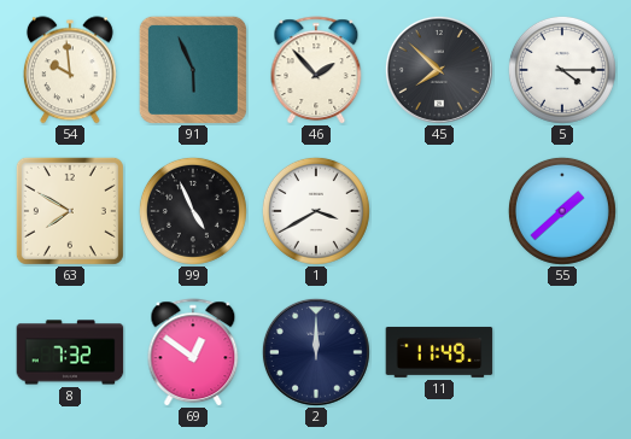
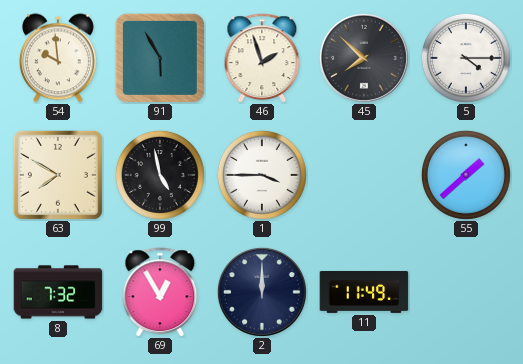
91: 5:56 -> 5:55 (160, 58)
46: 1:53 -> 1:57 (262, 58)
99: 4:56 -> 4:58 (160, 175)
1: 3:40 -> 3:45 (262, 175)
69: 12:51 -> 12:55 (160, 292)
